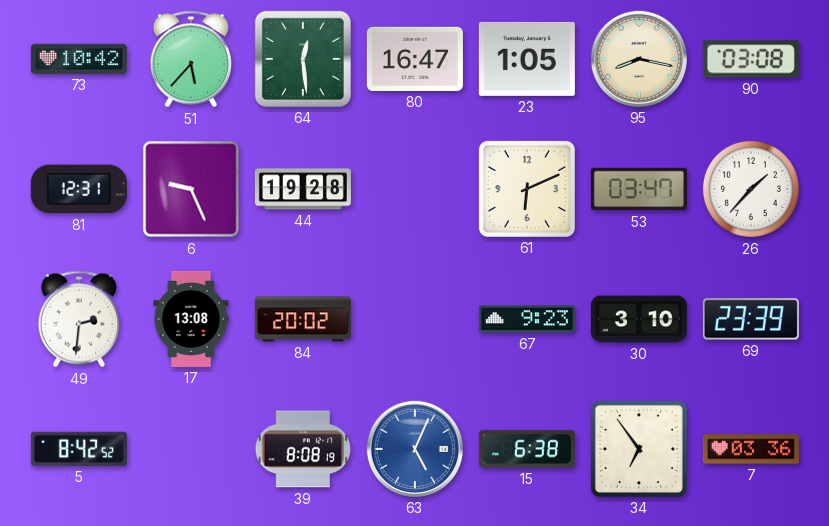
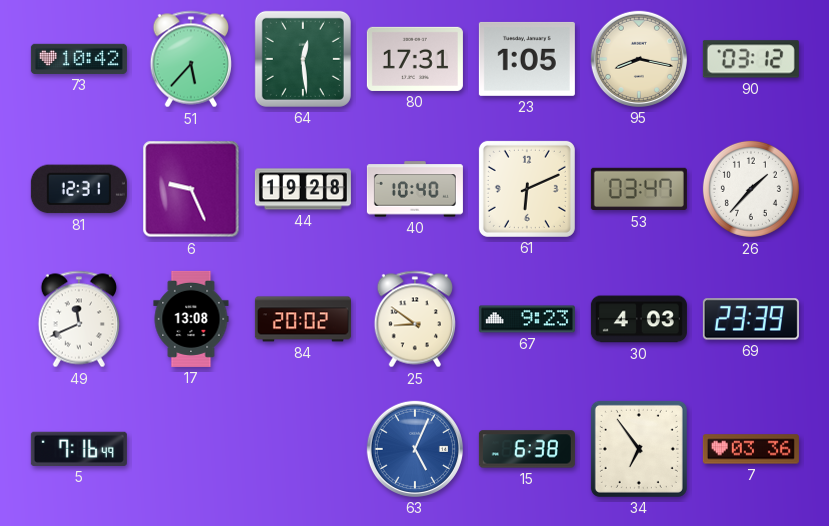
80: 16:47 -> 17:31 (415, 59)
90: 03:08 -> 03:12 (751, 59)
40: none -> 10:40 (415, 189)
49: 2:31 -> 11:41 (79, 319)
25: none -> 8:51 (415, 319)
30: 3:10 -> 4:03 (639, 319)
5: 8:42 -> 7:16 (79, 449)
39: 8:08 -> none (303, 449)
